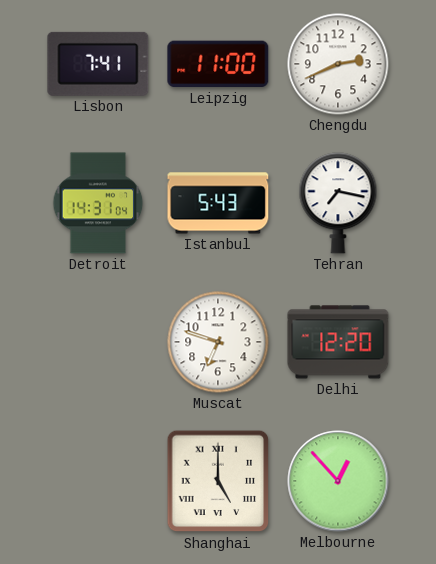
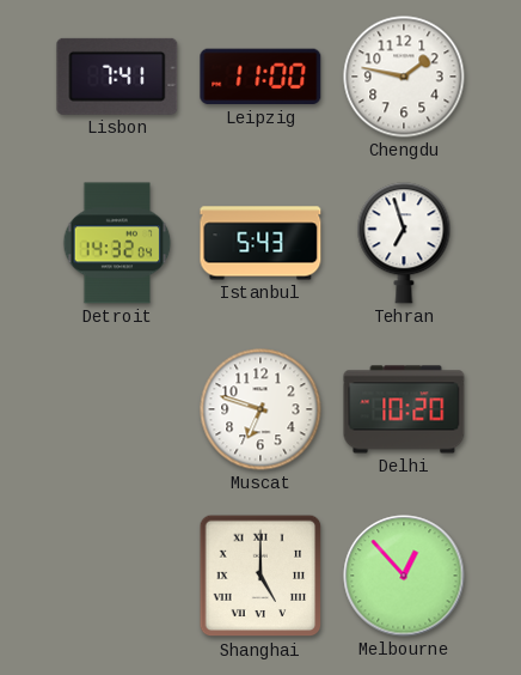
Chengdu: 2:41 -> 1:47 (404, 77)
Detroit: 14:31 -> 14:32 (117, 243)
Tehran: 7:17 -> 6:57 (404, 243)
Delhi: 12:20 -> 10:20 (404, 409)
